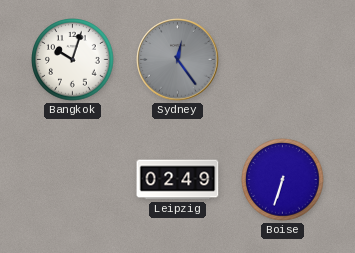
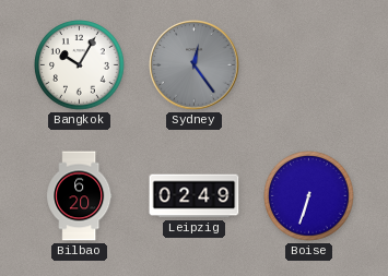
Bangkok: 10:03 -> 10:05 (80, 65)
Bilbao: none -> 6:20 (80, 196)
